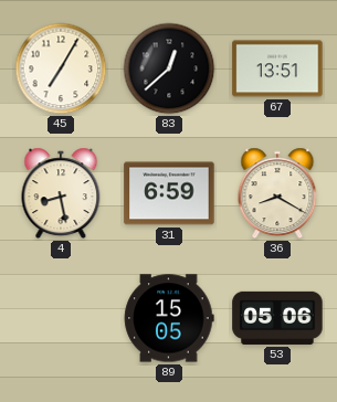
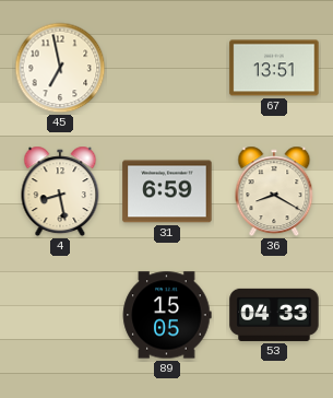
45: 7:05 -> 6:58 (60, 68)
83: 12:38 -> none (169, 68)
53: 05:06 -> 04:33 (274, 315)
